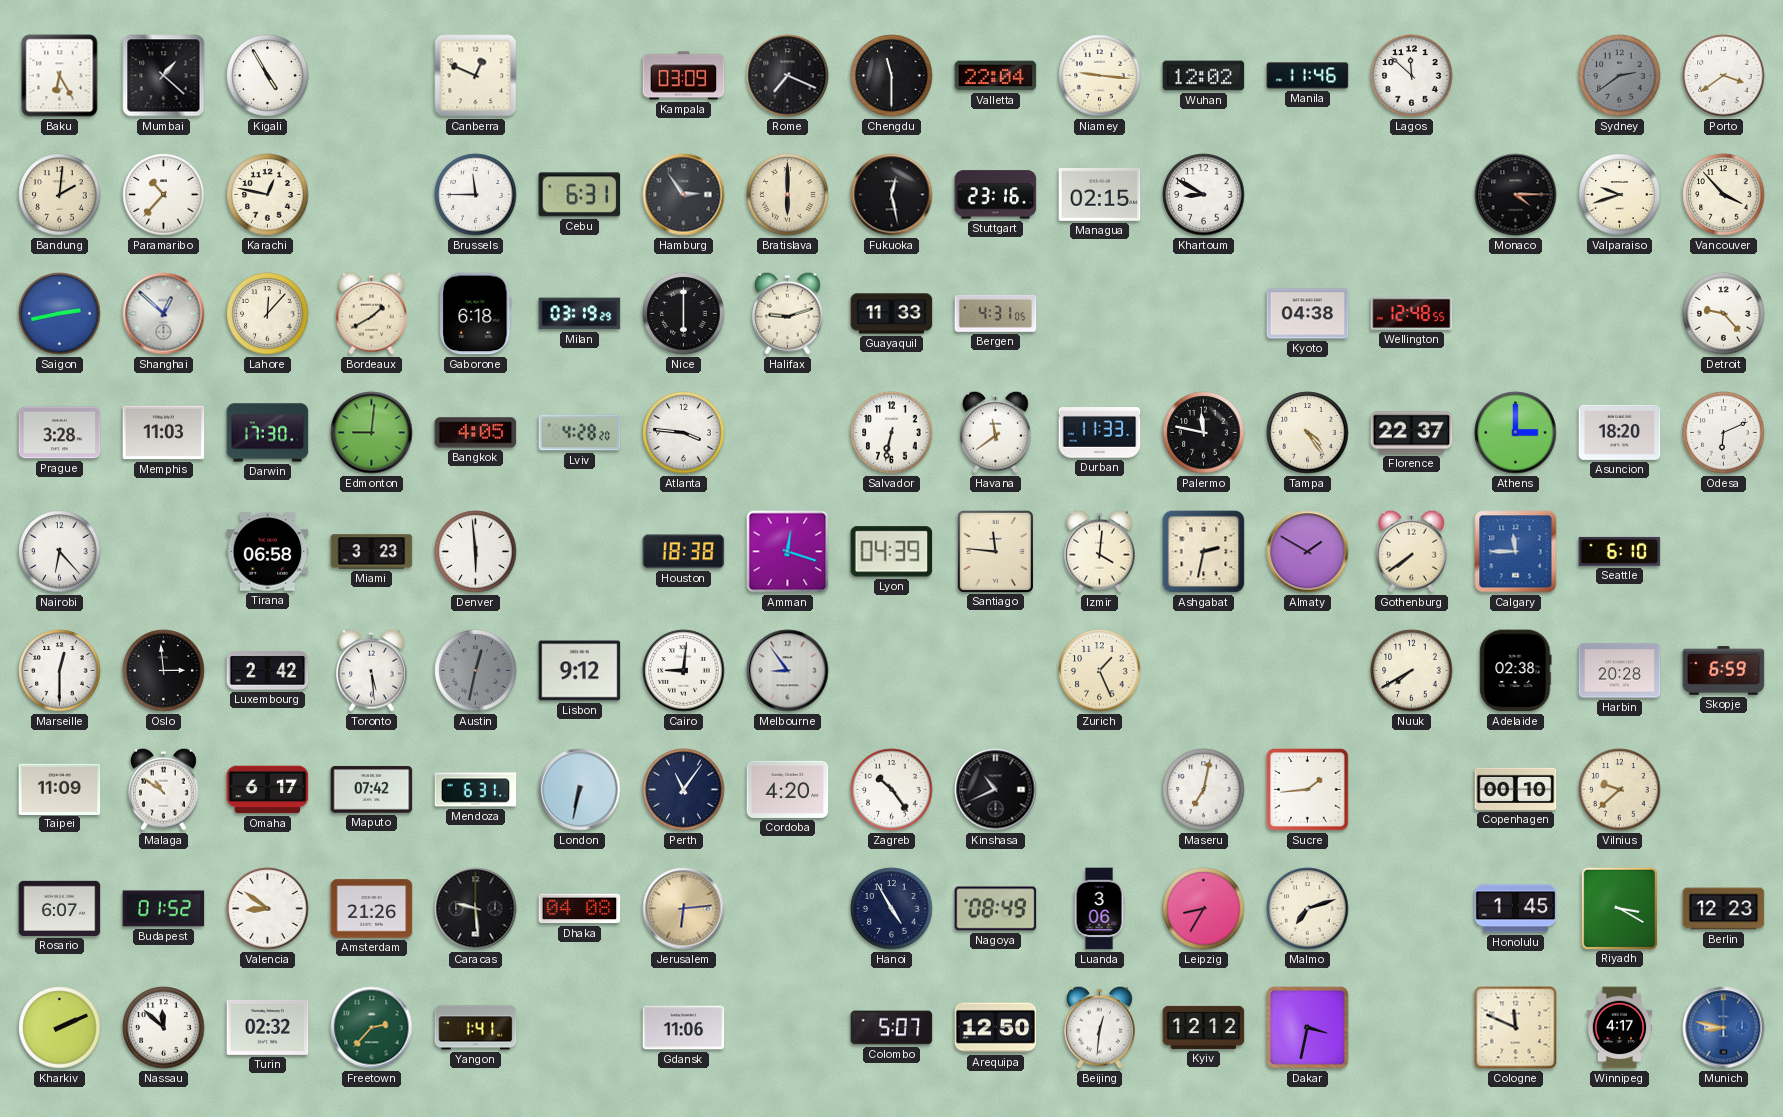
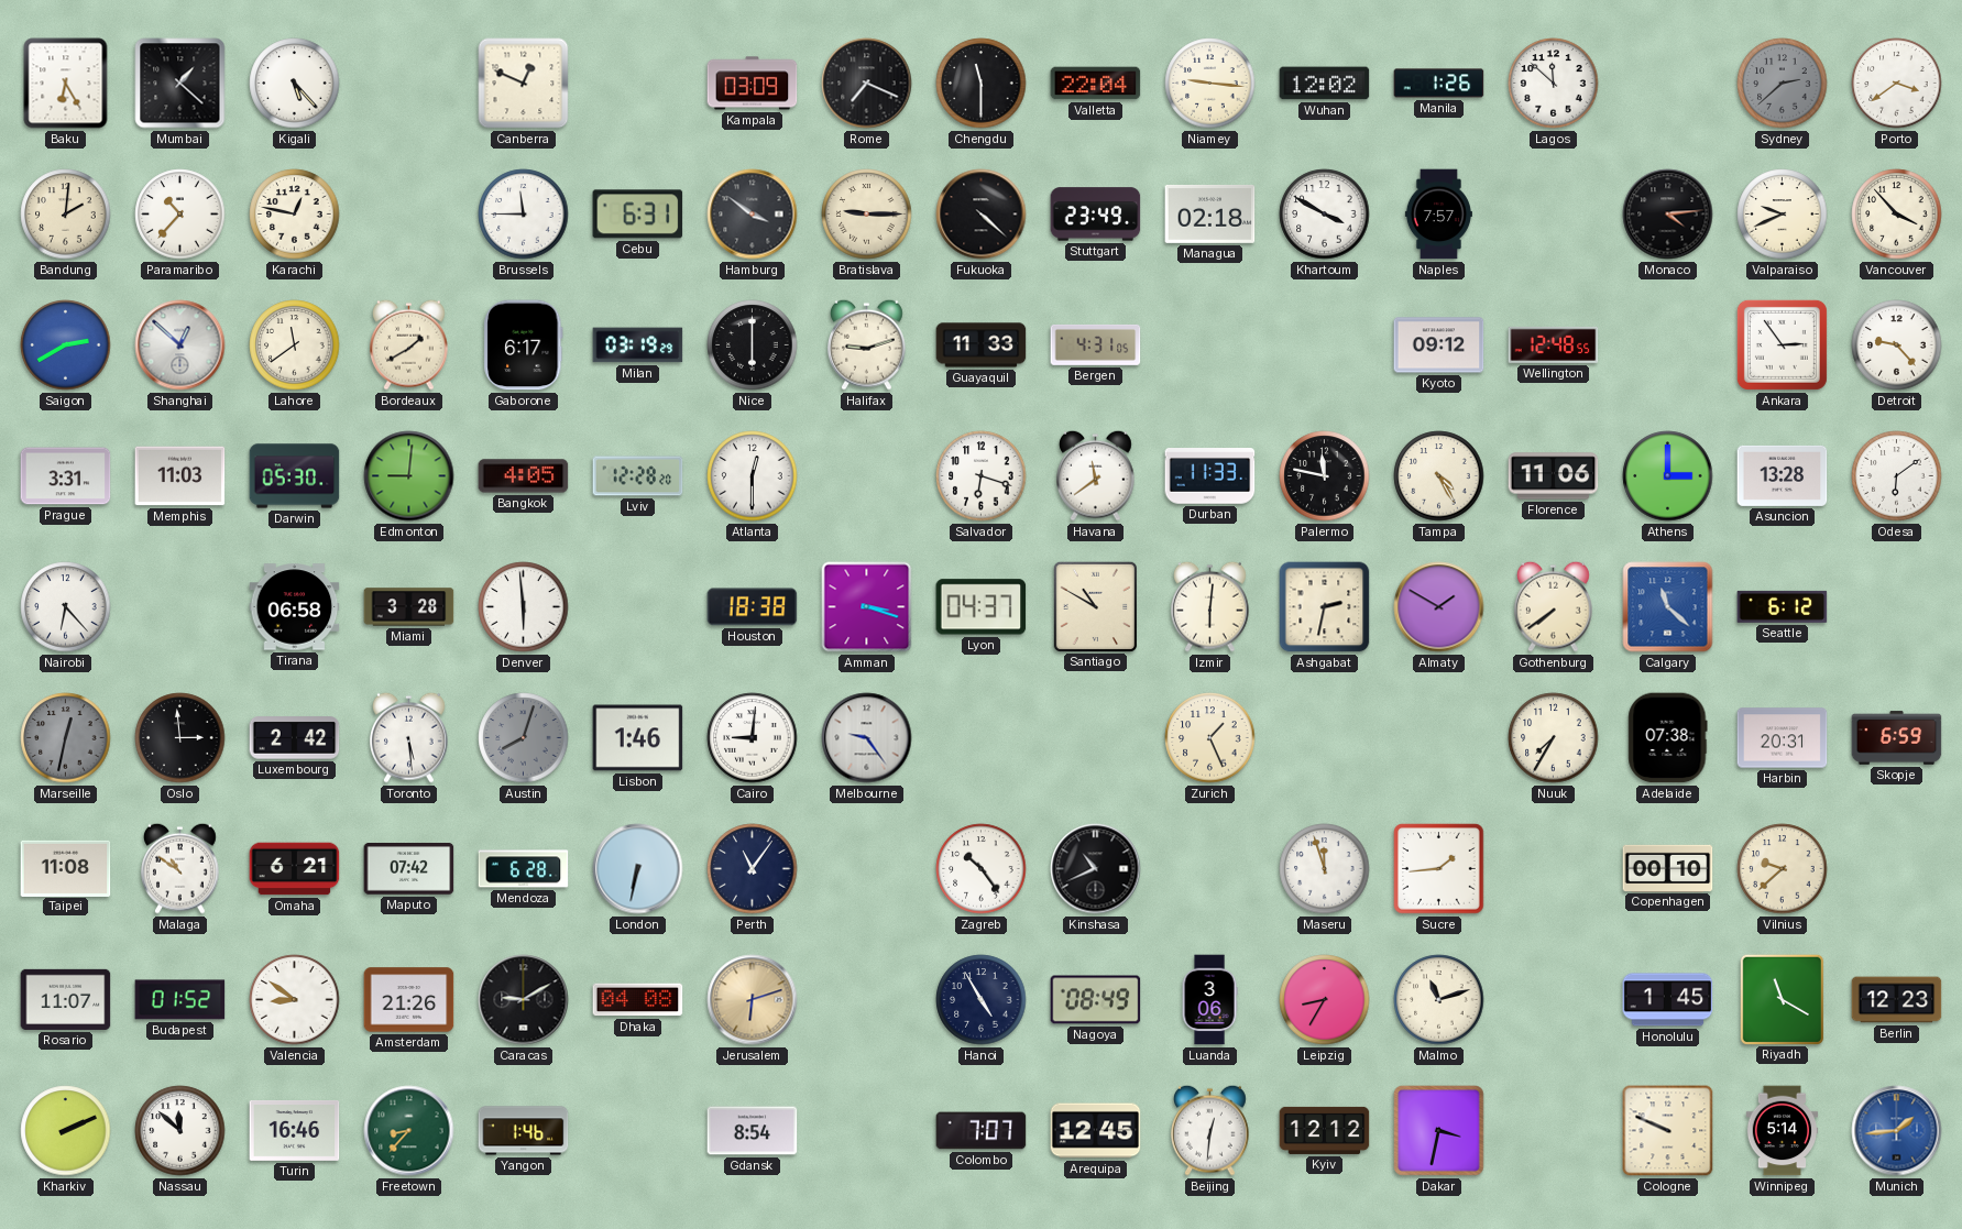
Kigali: 4:55 -> 5:23 (295, 84)
Manila: 11:46 -> 1:26 (1439, 84)
Sydney: 2:39 -> 2:38 (1783, 84)
Hamburg: 2:54 -> 3:51 (753, 215)
Bratislava: 6:00 -> 9:15 (867, 215)
Fukuoka: 12:28 -> 4:22 (982, 215)
Stuttgart: 23:16 -> 23:49 (1096, 215)
Managua: 02:15 -> 02:18 (1210, 213)
Khartoum: 8:50 -> 3:50 (1325, 215)
Naples: none -> 7:57 (1438, 215)
Monaco: 4:15 -> 4:14 (1668, 215)
Valparaiso: 9:42 -> 9:41 (1783, 215)
Saigon: 2:43 -> 2:40 (66, 345)
Lahore: 12:07 -> 11:39 (295, 345)
Gaborone: 6:18 -> 6:17 (524, 345)
Kyoto: 04:38 -> 09:12 (1439, 345)
Ankara: none -> 2:54 (1782, 344)
Prague: 3:28 -> 3:31 (66, 476)
Darwin: 17:30 -> 05:30 (295, 476)
Lviv: 4:28 -> 12:28 (638, 476)
Atlanta: 3:46 -> 12:30 (753, 476)
Salvador: 6:32 -> 6:18 (982, 476)
Tampa: 4:24 -> 4:25 (1439, 476)
Florence: 22:37 -> 11:06 (1554, 476)
Asuncion: 18:20 -> 13:28 (1783, 475)
Odesa: 6:11 -> 6:09 (1897, 476)
Miami: 3:23 -> 3:28 (409, 607)
Amman: 12:18 -> 3:18 (867, 607)
Lyon: 04:39 -> 04:37 (982, 607)
Santiago: 11:46 -> 10:50 (1095, 606)
Izmir: 4:01 -> 6:01 (1210, 606)
Calgary: 11:45 -> 11:22 (1668, 607)
Seattle: 6:10 -> 6:12 (1783, 606)
Marseille: 12:30 -> 12:32 (66, 738)
Marseille dial: white -> grey (66, 738)
Austin: 12:32 -> 8:03 (524, 738)
Lisbon: 9:12 -> 1:46 (638, 738)
Melbourne: 8:54 -> 9:24 (867, 738)
Nuuk: 7:40 -> 7:35 (1554, 738)
Adelaide: 02:38 -> 07:38 (1668, 738)
Harbin: 20:28 -> 20:31 (1783, 738)
Taipei: 11:09 -> 11:08 (66, 868)
Omaha: 6:17 -> 6:21 (295, 869)
Mendoza: 6:31 -> 6:28 (524, 869)
Cordoba: 4:20 -> none (788, 789)
Maseru: 7:02 -> 11:57 (1325, 869)
Rosario: 6:07 -> 11:07 (66, 999)
Caracas: 9:29 -> 9:10 (524, 1000)
Jerusalem: 6:14 -> 6:12 (753, 1000)
Malmo: 7:12 -> 11:12 (1439, 1000)
Riyadh: 3:20 -> 11:20 (1782, 999)
Turin: 02:32 -> 16:46 (295, 1130)
Freetown: 2:37 -> 8:37 (409, 1131)
Yangon: 1:41 -> 1:46 (524, 1131)
Gdansk: 11:06 -> 8:54 (753, 1131)
Colombo: 5:07 -> 7:07 (982, 1131)
Arequipa: 12:50 -> 12:45 (1096, 1131)
Cologne: 11:49 -> 9:49 (1668, 1131)
Winnipeg: 4:17 -> 5:14 (1783, 1131)
Munich: 8:47 -> 1:44 (1897, 1131)
